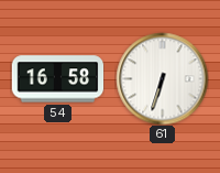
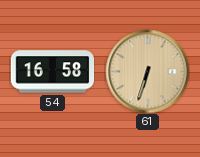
61 dial: white -> champagne (147, 71)
